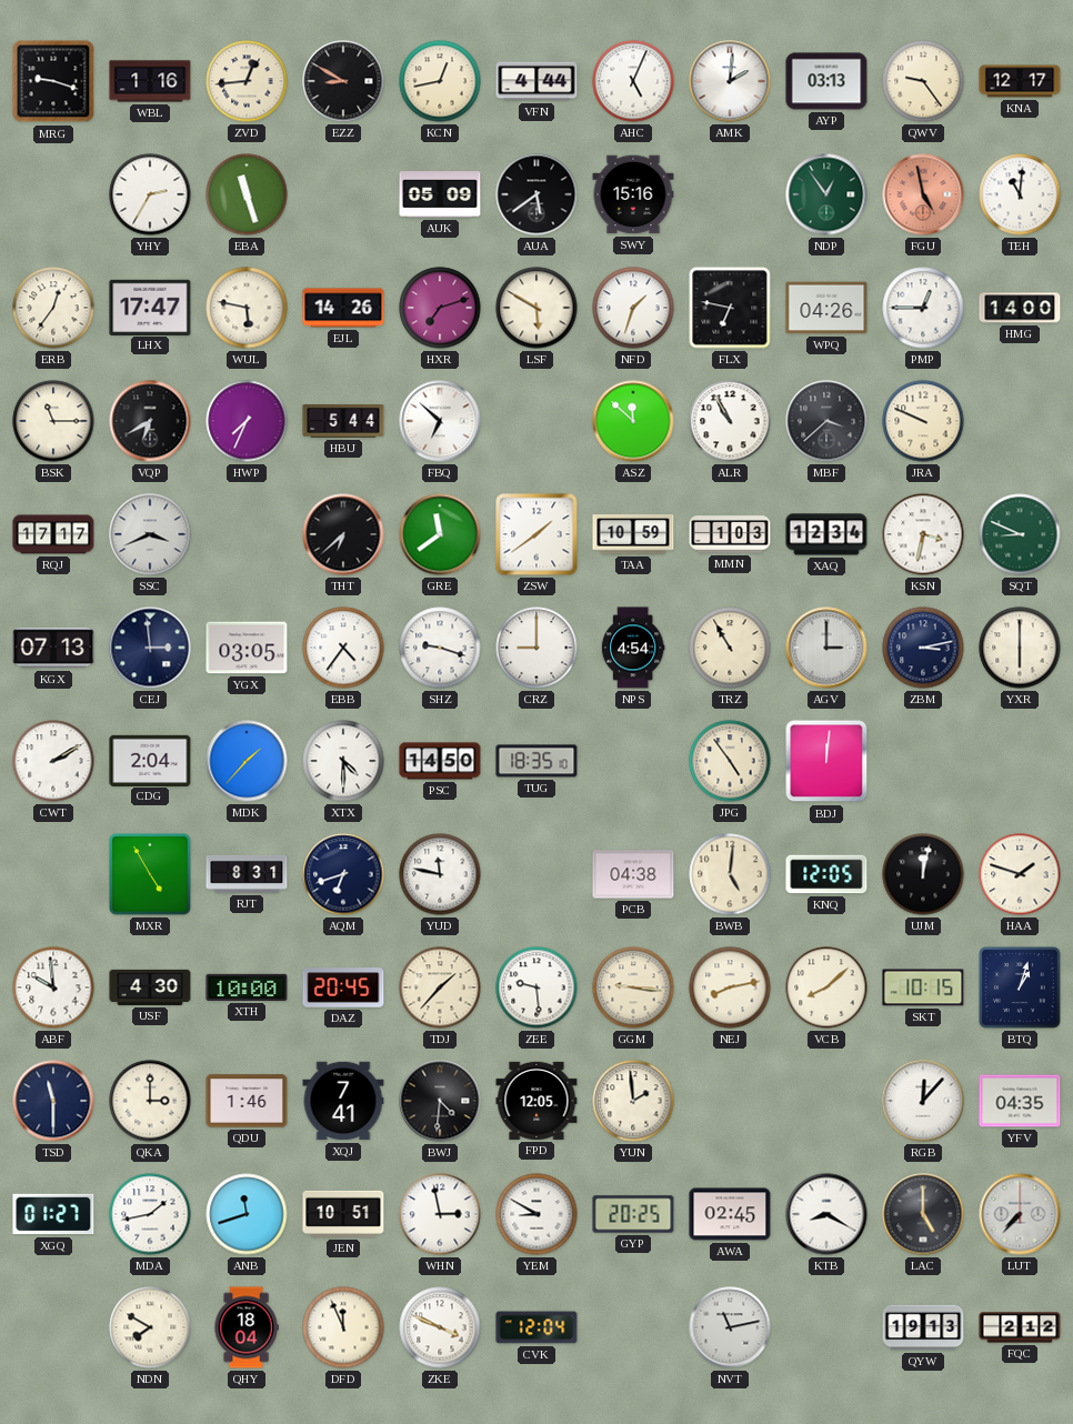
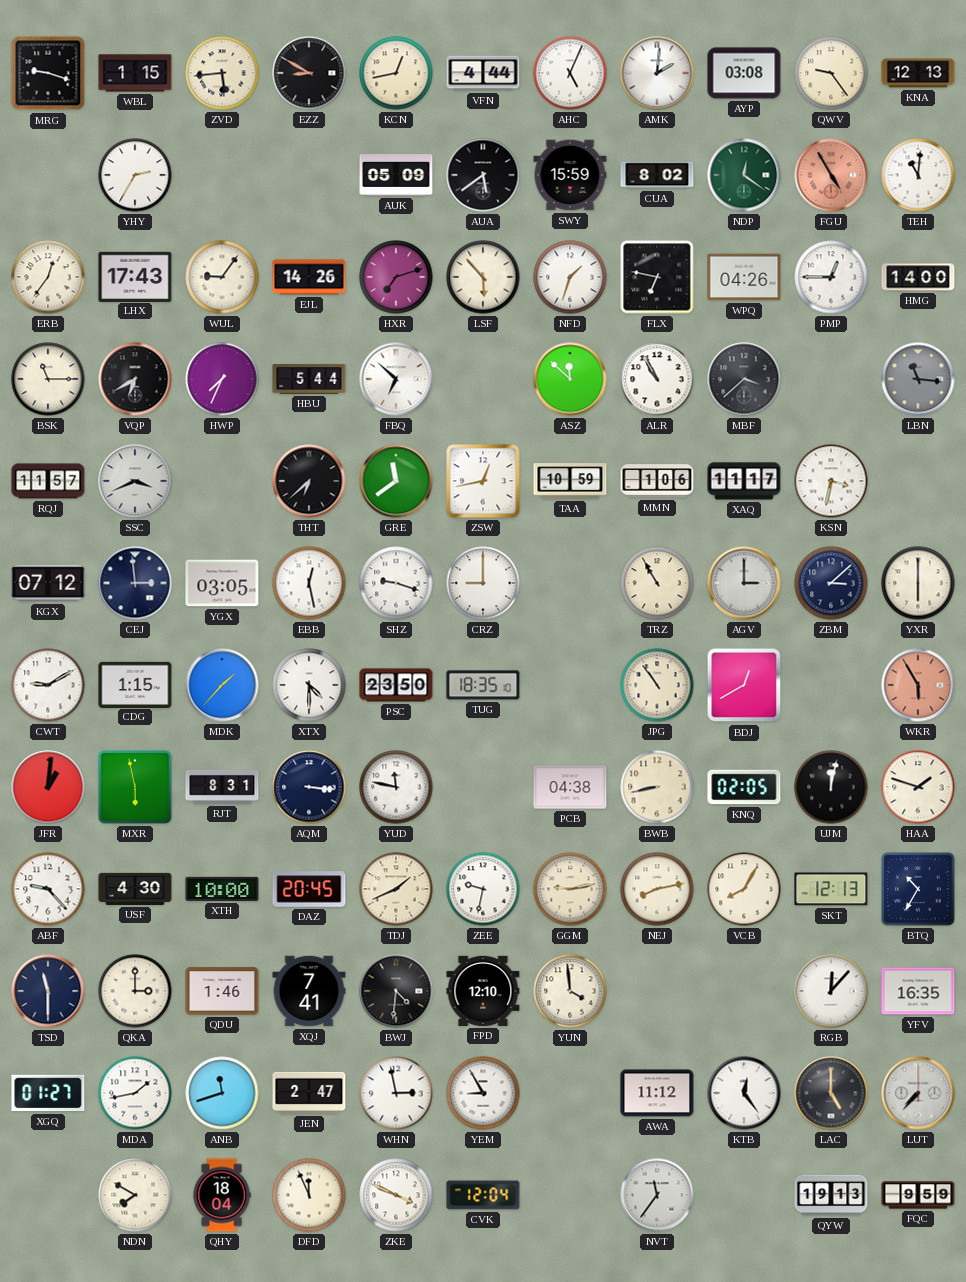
WBL: 1:16 -> 1:15 (135, 73)
ZVD: 12:44 -> 5:44 (222, 73)
AYP: 03:13 -> 03:08 (744, 73)
KNA: 12:17 -> 12:13 (918, 73)
EBA: 11:27 -> none (247, 194)
SWY: 15:16 -> 15:59 (570, 175)
CUA: none -> 8:02 (657, 175)
NDP: 12:54 -> 12:21 (744, 175)
FGU: 4:58 -> 4:55 (831, 175)
LHX: 17:47 -> 17:43 (135, 276)
WUL: 5:47 -> 9:06 (222, 277)
LSF: 5:50 -> 5:53 (483, 277)
JRA: 9:49 -> none (923, 421)
LBN: none -> 11:16 (918, 379)
RQJ: 17:17 -> 11:57 (48, 481)
ZSW: 1:39 -> 12:43 (483, 481)
MMN: 1:03 -> 1:06 (657, 481)
XAQ: 12:34 -> 11:17 (744, 481)
SQT: 8:49 -> none (1020, 534)
KGX: 07:13 -> 07:12 (48, 583)
EBB: 4:36 -> 12:28 (309, 583)
NPS: 4:54 -> none (633, 648)
ZBM: 3:13 -> 3:08 (831, 583)
CWT: 2:10 -> 9:10 (48, 685)
CDG: 2:04 -> 1:15 (135, 684)
PSC: 14:50 -> 23:50 (396, 685)
JPG: 4:54 -> 10:54 (657, 685)
BDJ: 12:01 -> 12:40 (744, 685)
WKR: none -> 5:55 (918, 685)
JFR: none -> 1:01 (48, 787)
MXR: 4:55 -> 5:58 (136, 788)
AQM: 6:42 -> 3:16 (309, 787)
BWB: 5:01 -> 8:43 (657, 787)
KNQ: 12:05 -> 02:05 (744, 787)
ABF: 9:59 -> 9:23 (48, 889)
TDJ: 1:37 -> 1:41 (396, 889)
ZEE: 9:29 -> 9:32 (483, 889)
GGM: 9:16 -> 9:13 (570, 889)
VCB: 8:08 -> 8:05 (744, 889)
SKT: 10:15 -> 12:13 (831, 889)
BTQ: 1:03 -> 10:35 (919, 890)
FPD: 12:05 -> 12:10 (483, 991)
YUN: 1:59 -> 3:59 (570, 991)
YFV: 04:35 -> 16:35 (918, 991)
JEN: 10:51 -> 2:47 (309, 1093)
YEM: 8:50 -> 8:55 (483, 1093)
GYP: 20:25 -> none (633, 1214)
AWA: 02:45 -> 11:12 (657, 1093)
KTB: 8:20 -> 12:24 (744, 1093)
NVT: 11:13 -> 11:36 (657, 1195)
FQC: 2:12 -> 9:59 (918, 1195)
